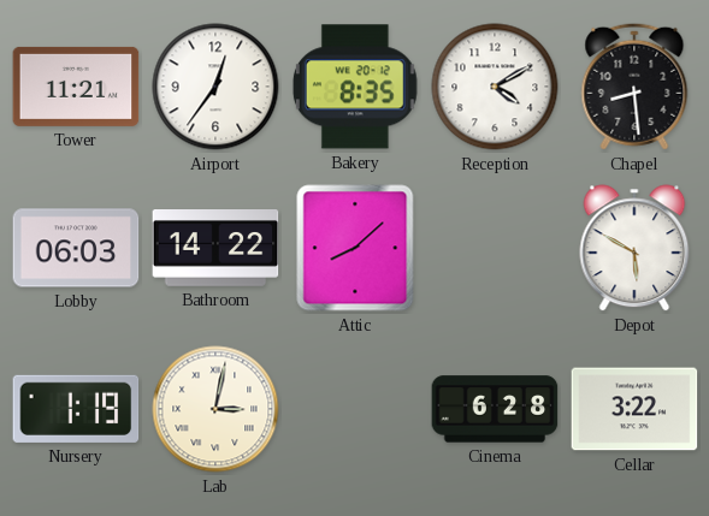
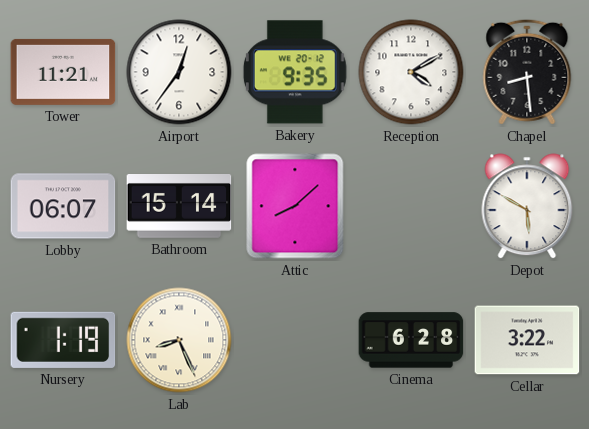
Bakery: 8:35 -> 9:35 (295, 72)
Lobby: 06:03 -> 06:07 (63, 206)
Bathroom: 14:22 -> 15:14 (179, 207)
Lab: 3:02 -> 8:26 (179, 340)
